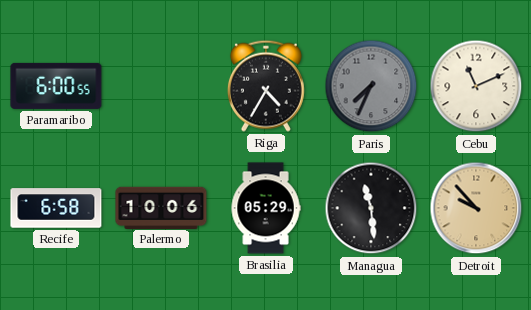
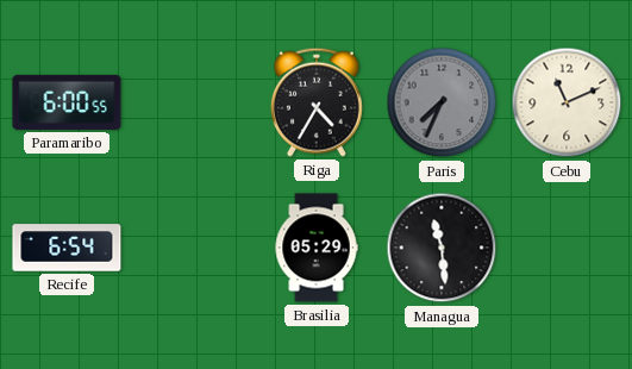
Recife: 6:58 -> 6:54 (67, 248)
Palermo: 10:06 -> none (161, 207)
Detroit: 9:53 -> none (476, 208)
